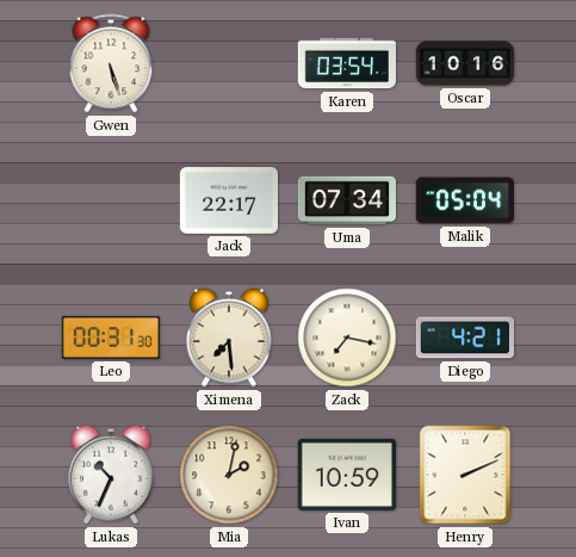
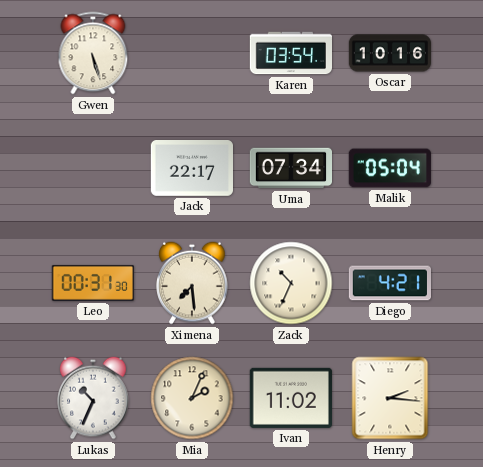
Zack: 7:17 -> 10:34 (291, 283)
Mia: 2:02 -> 2:04 (192, 398)
Ivan: 10:59 -> 11:02 (291, 398)
Henry: 2:11 -> 2:16 (390, 398)
